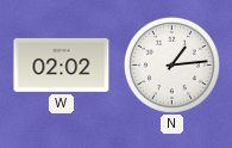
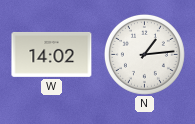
W: 02:02 -> 14:02 (52, 54)
